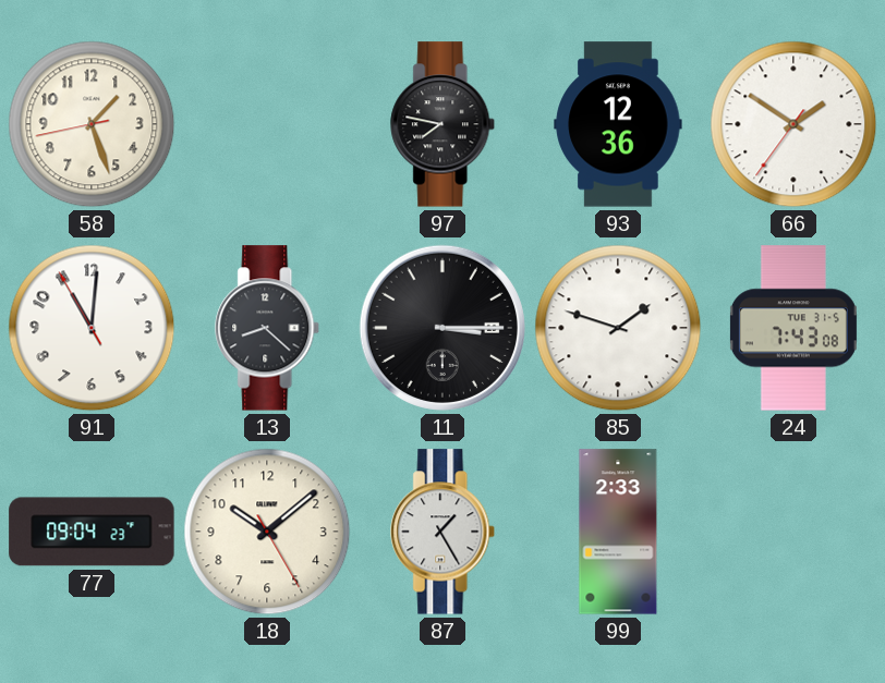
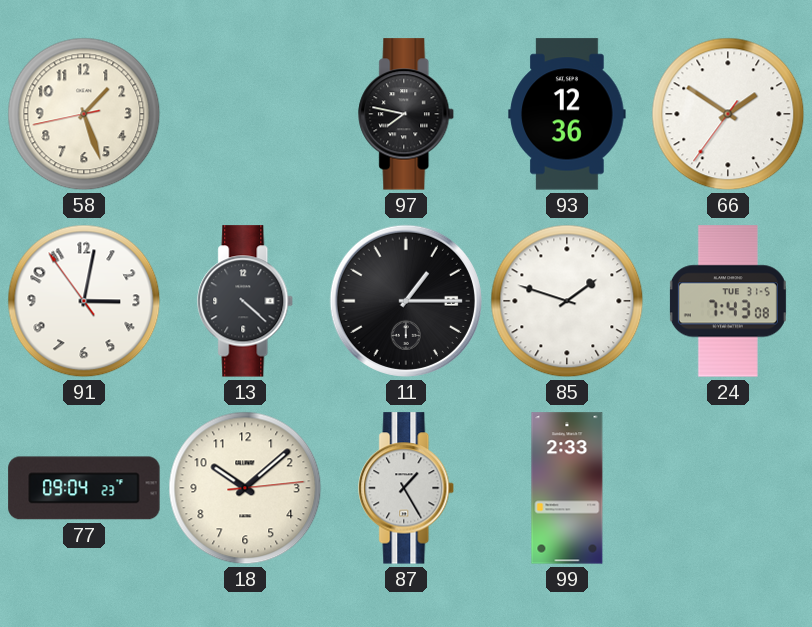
91: 11:00 -> 3:01 (84, 301)
13: 8:22 -> 4:22 (246, 301)
11: 3:15 -> 1:15 (406, 301)
18: 10:08:25 -> 10:08:14 (245, 488)
